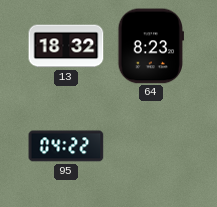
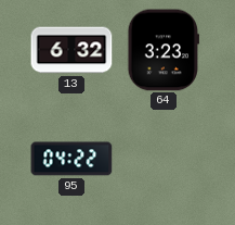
13: 18:32 -> 6:32 (71, 50)
64: 8:23 -> 3:23 (162, 50)
